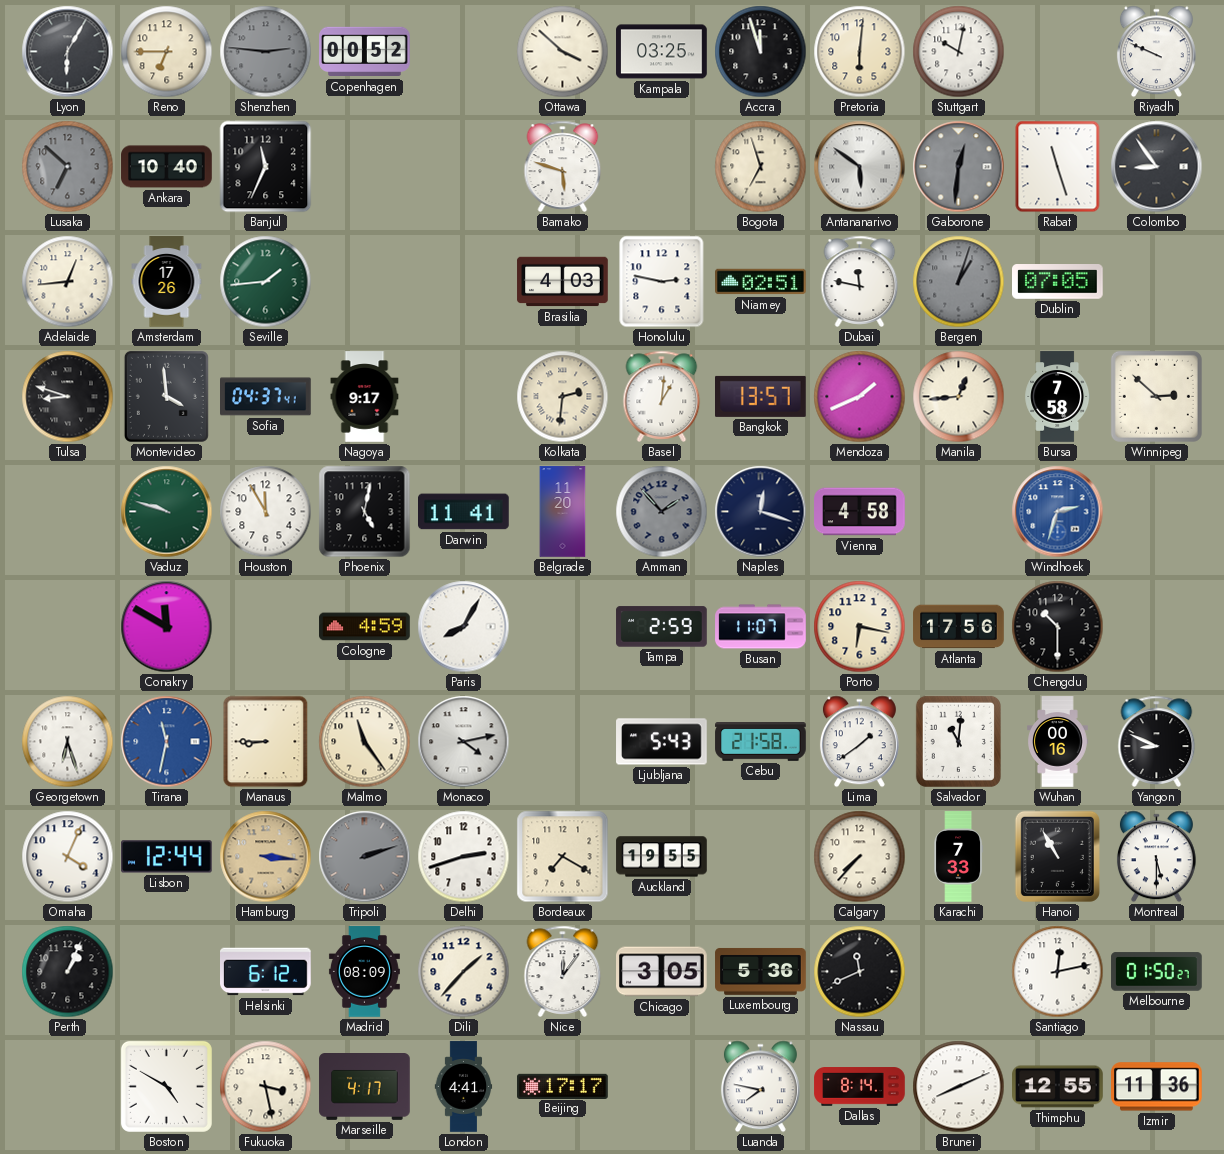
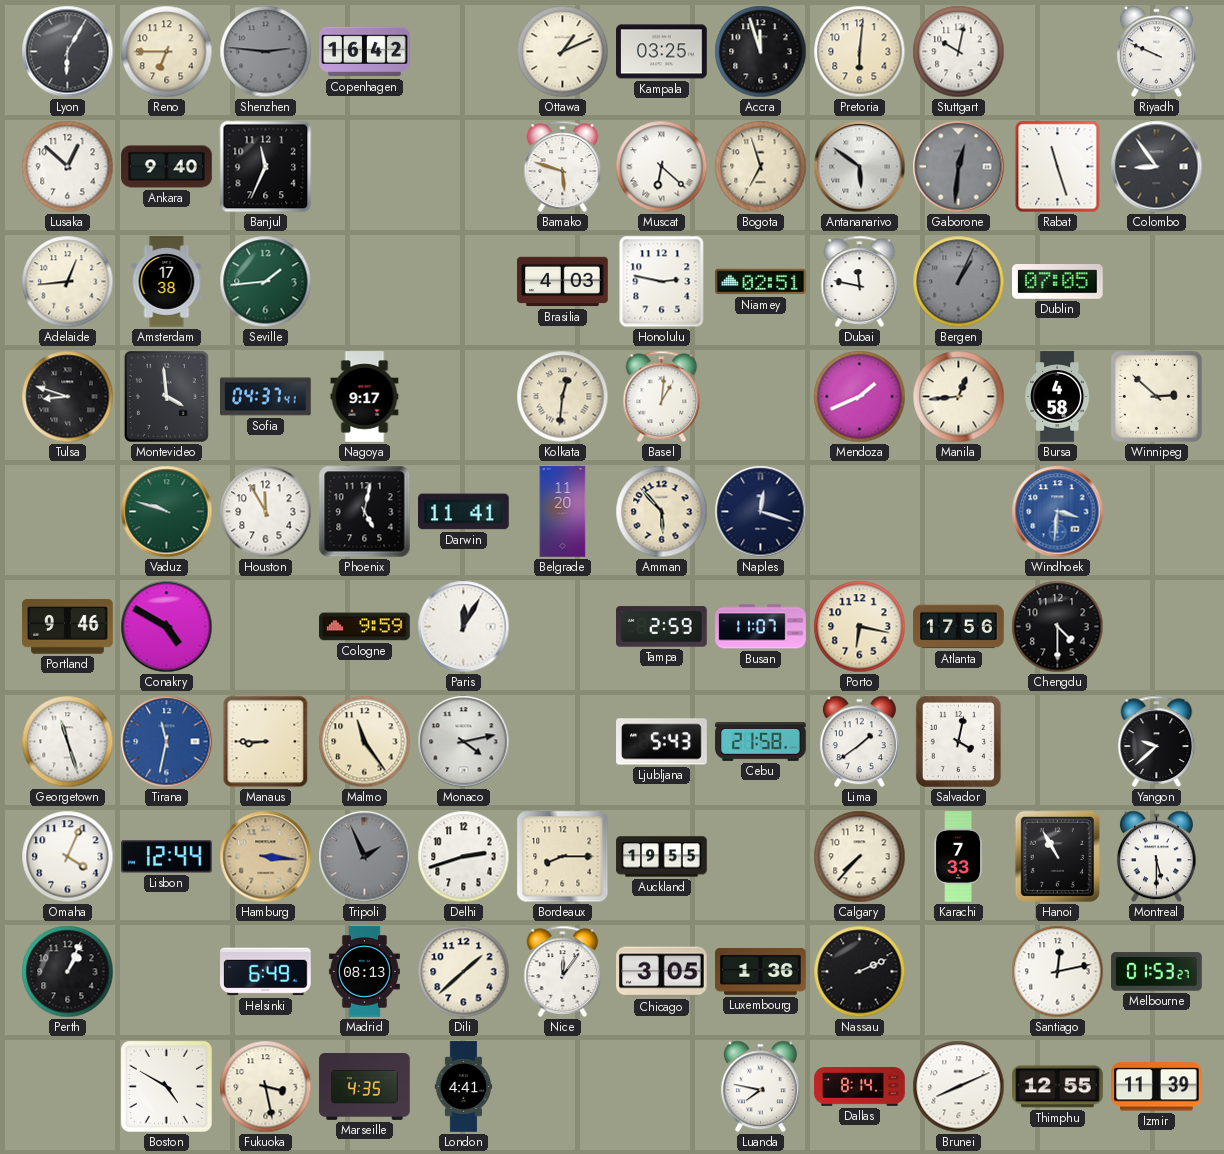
Copenhagen: 00:52 -> 16:42 (365, 52)
Ottawa: 3:52 -> 1:11 (563, 52)
Lusaka: 6:52 -> 12:52 (68, 167)
Lusaka dial: grey -> white (68, 167)
Ankara: 10:40 -> 9:40 (167, 167)
Muscat: none -> 6:22 (662, 167)
Amsterdam: 17:26 -> 17:38 (167, 282)
Bergen: 1:03 -> 1:04 (959, 282)
Kolkata: 2:31 -> 12:31 (563, 397)
Bangkok: 13:57 -> none (761, 396)
Bursa: 7:58 -> 4:58 (1058, 397)
Amman: 1:53 -> 5:53 (662, 512)
Amman dial: grey -> cream (662, 512)
Vienna: 4:58 -> none (860, 512)
Windhoek: 2:33 -> 3:31 (1058, 512)
Portland: none -> 9:46 (68, 627)
Conakry: 11:50 -> 4:50 (167, 627)
Cologne: 4:59 -> 9:59 (365, 627)
Paris: 8:05 -> 12:05 (464, 627)
Chengdu: 10:30 -> 4:30 (1058, 627)
Georgetown: 6:27 -> 11:27 (68, 742)
Salvador: 11:01 -> 4:02 (958, 741)
Wuhan: 00:16 -> none (1058, 742)
Yangon: 8:49 -> 9:38 (1157, 741)
Tripoli: 2:12 -> 1:56 (365, 857)
Bordeaux: 7:20 -> 8:15 (563, 857)
Helsinki: 6:12 -> 6:49 (266, 972)
Madrid: 08:09 -> 08:13 (364, 972)
Dili: 1:37 -> 1:38 (464, 972)
Luxembourg: 5:36 -> 1:36 (761, 971)
Nassau: 11:41 -> 2:11 (860, 972)
Melbourne: 01:50 -> 01:53 (1157, 972)
Marseille: 4:17 -> 4:35 (365, 1087)
Beijing: 17:17 -> none (563, 1086)
Izmir: 11:36 -> 11:39 (1157, 1087)
